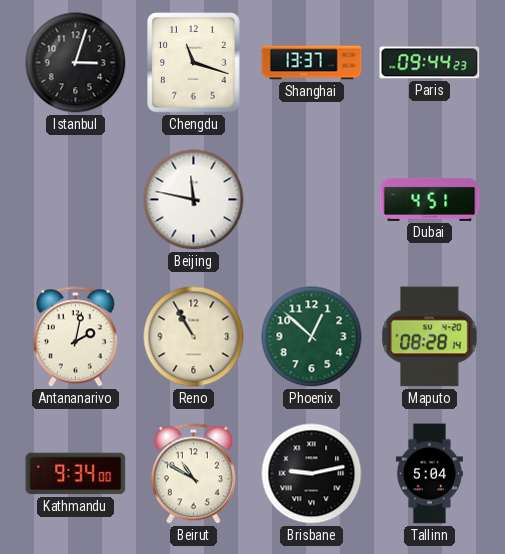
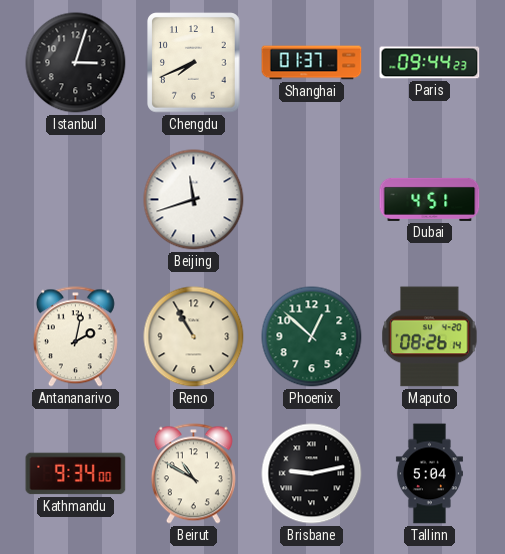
Chengdu: 11:18 -> 7:41 (194, 63)
Shanghai: 13:37 -> 01:37 (312, 63)
Beijing: 11:47 -> 11:42 (194, 200)
Maputo: 08:28 -> 08:26 (430, 337)
